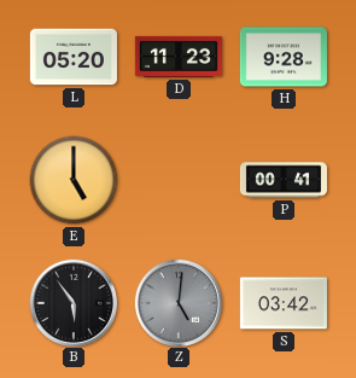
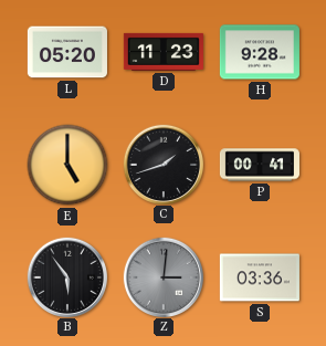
C: none -> 1:42 (162, 164)
Z: 5:01 -> 3:01 (162, 276)
S: 03:42 -> 03:36 (260, 277)
